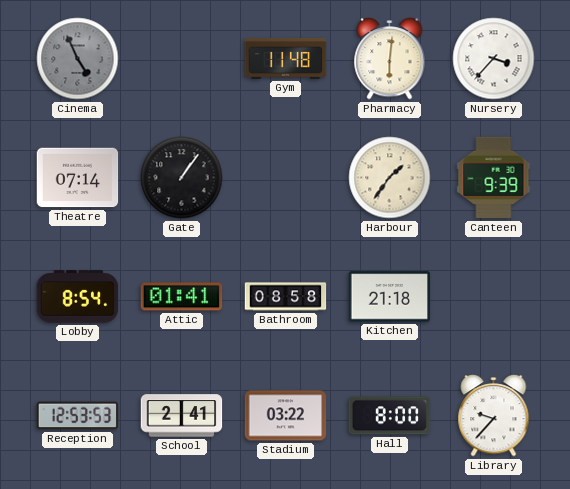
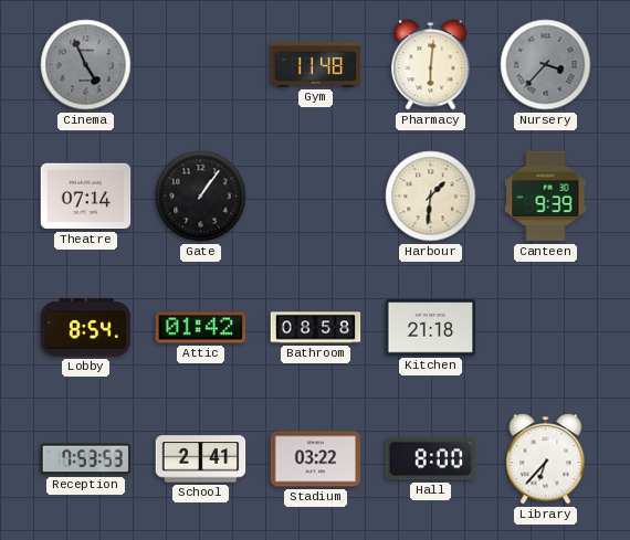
Nursery dial: white -> grey (546, 65)
Harbour: 1:36 -> 1:31 (431, 197)
Attic: 01:41 -> 01:42 (201, 328)
Reception: 12:53 -> 7:53 (86, 459)
Library: 9:37 -> 6:37 (546, 459)
